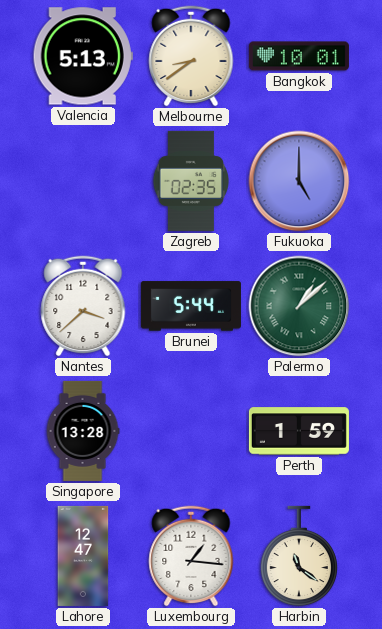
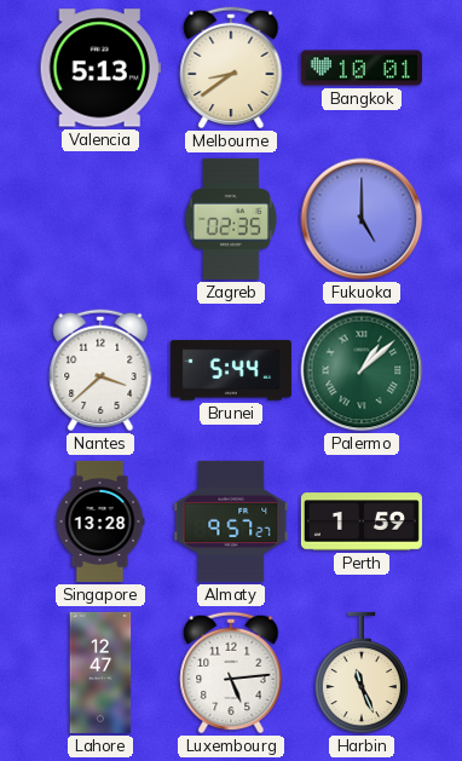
Almaty: none -> 9:57 (231, 521)
Luxembourg: 1:16 -> 5:14 (231, 673)
Harbin: 11:21 -> 11:26 (360, 673)
